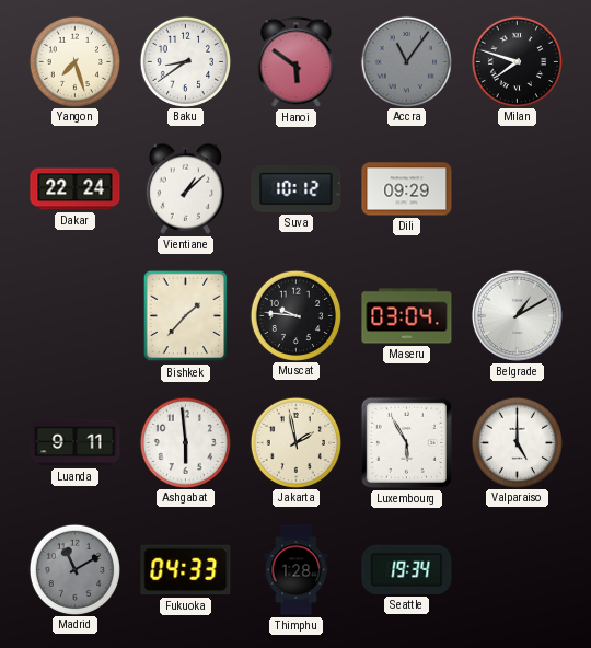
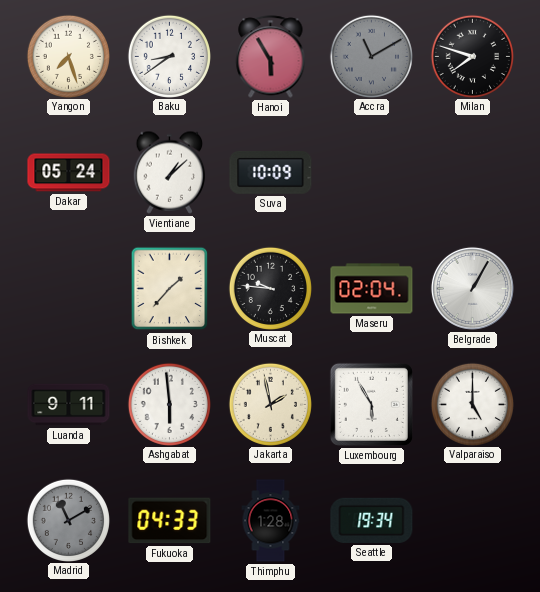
Hanoi: 5:51 -> 5:55 (271, 57)
Accra: 11:06 -> 11:10 (371, 56)
Dakar: 22:24 -> 05:24 (69, 173)
Suva: 10:12 -> 10:09 (271, 172)
Dili: 09:29 -> none (407, 189)
Maseru: 03:04 -> 02:04 (372, 289)
Belgrade: 1:10 -> 1:05 (472, 288)
